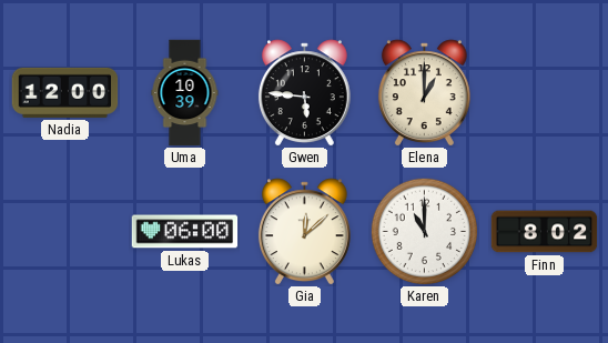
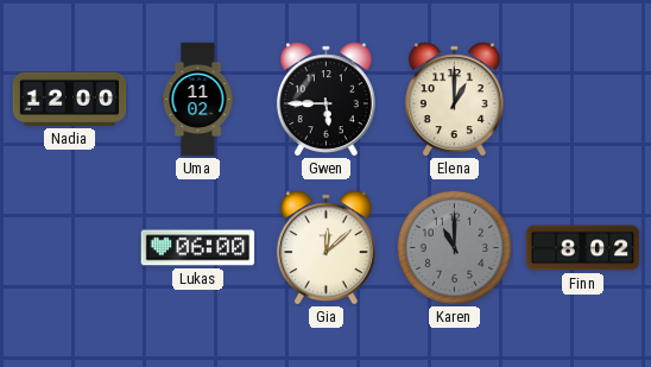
Uma: 10:39 -> 11:02 (198, 100)
Gwen: 5:46 -> 5:45 (325, 100)
Karen dial: white -> grey (454, 247)
